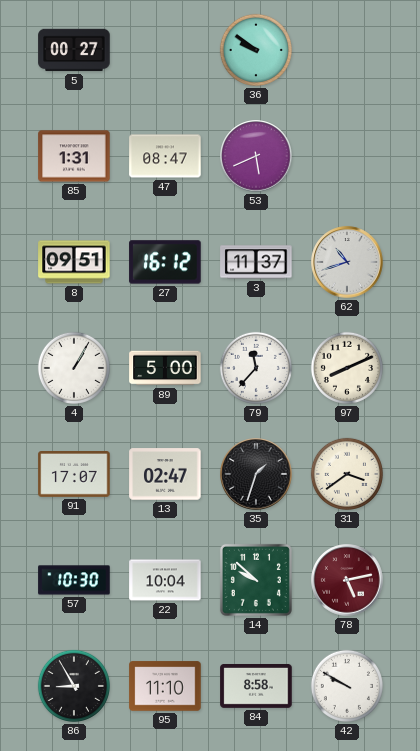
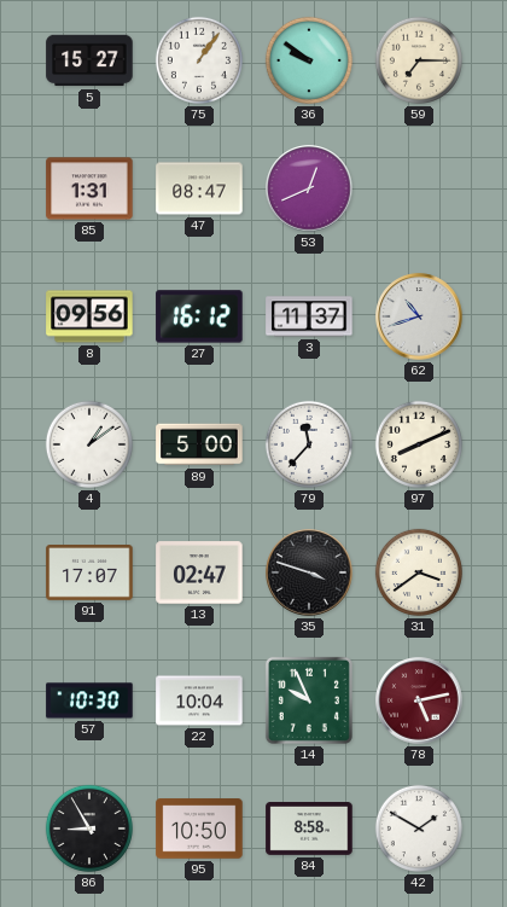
5: 00:27 -> 15:27 (89, 60)
75: none -> 1:06 (199, 60)
59: none -> 7:15 (419, 60)
53: 5:41 -> 12:41 (309, 188)
8: 09:51 -> 09:56 (89, 316)
4: 1:05 -> 1:09 (89, 444)
35: 1:33 -> 3:48 (309, 572)
14: 9:52 -> 9:56 (309, 700)
95: 11:10 -> 10:50 (199, 828)
42: 9:50 -> 1:50 (419, 828)
